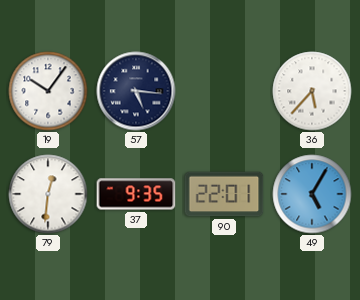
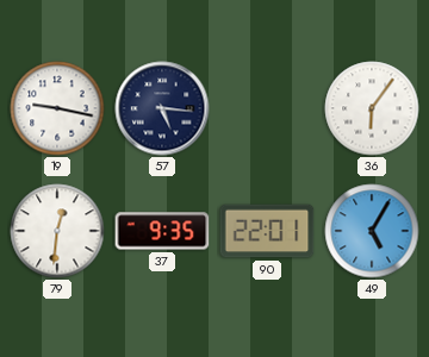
19: 10:06 -> 9:17 (57, 108)
36: 5:37 -> 6:06 (372, 108)
